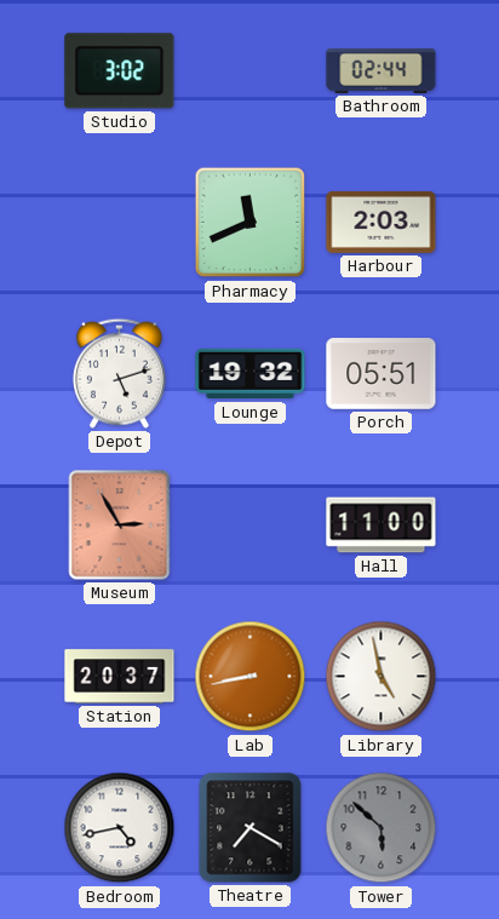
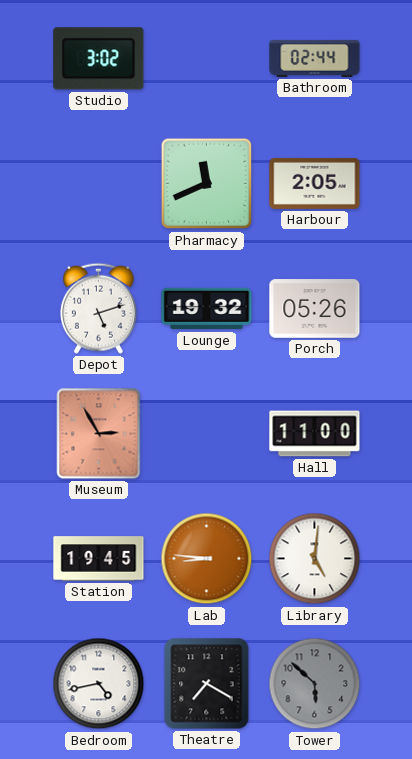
Harbour: 2:03 -> 2:05 (315, 183)
Porch: 05:51 -> 05:26 (315, 309)
Station: 20:37 -> 19:45 (99, 559)
Lab: 8:43 -> 8:46 (207, 559)
Library: 4:58 -> 5:01 (315, 559)
